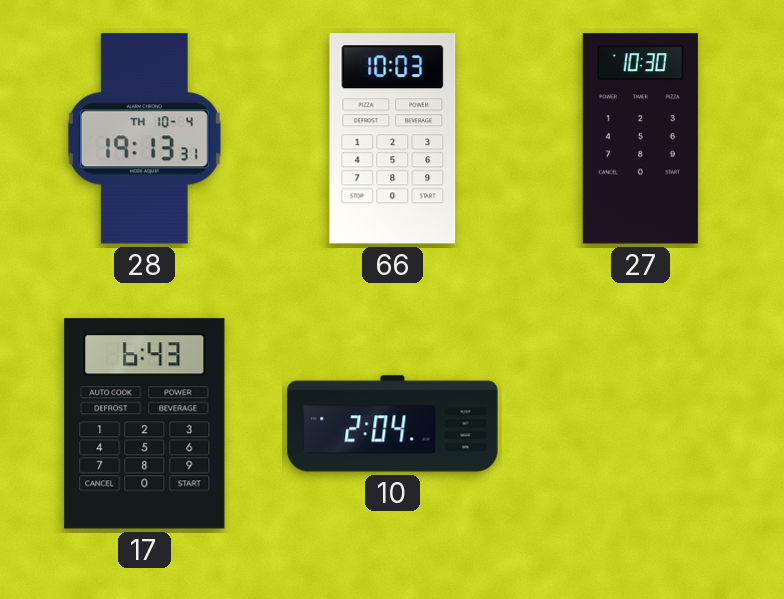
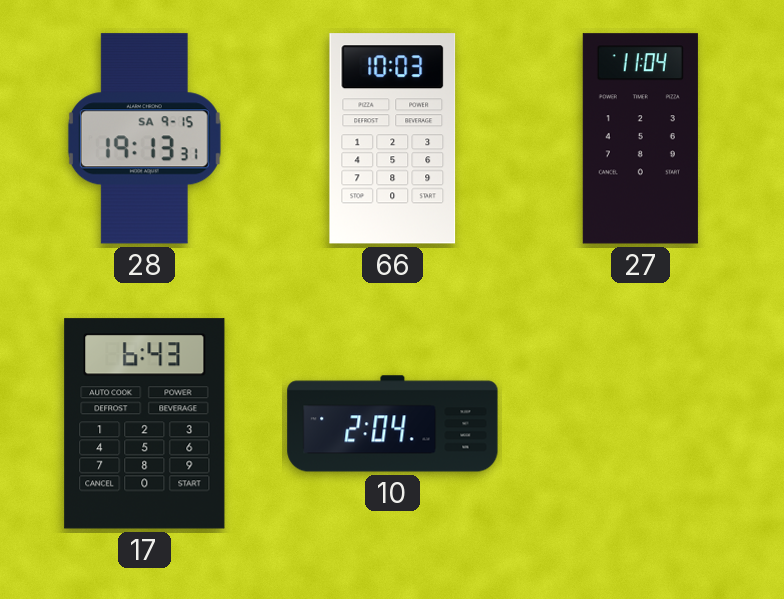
28 date: TH 10-4 -> SA 9-15 (144, 139)
27: 10:30 -> 11:04 (640, 139)
